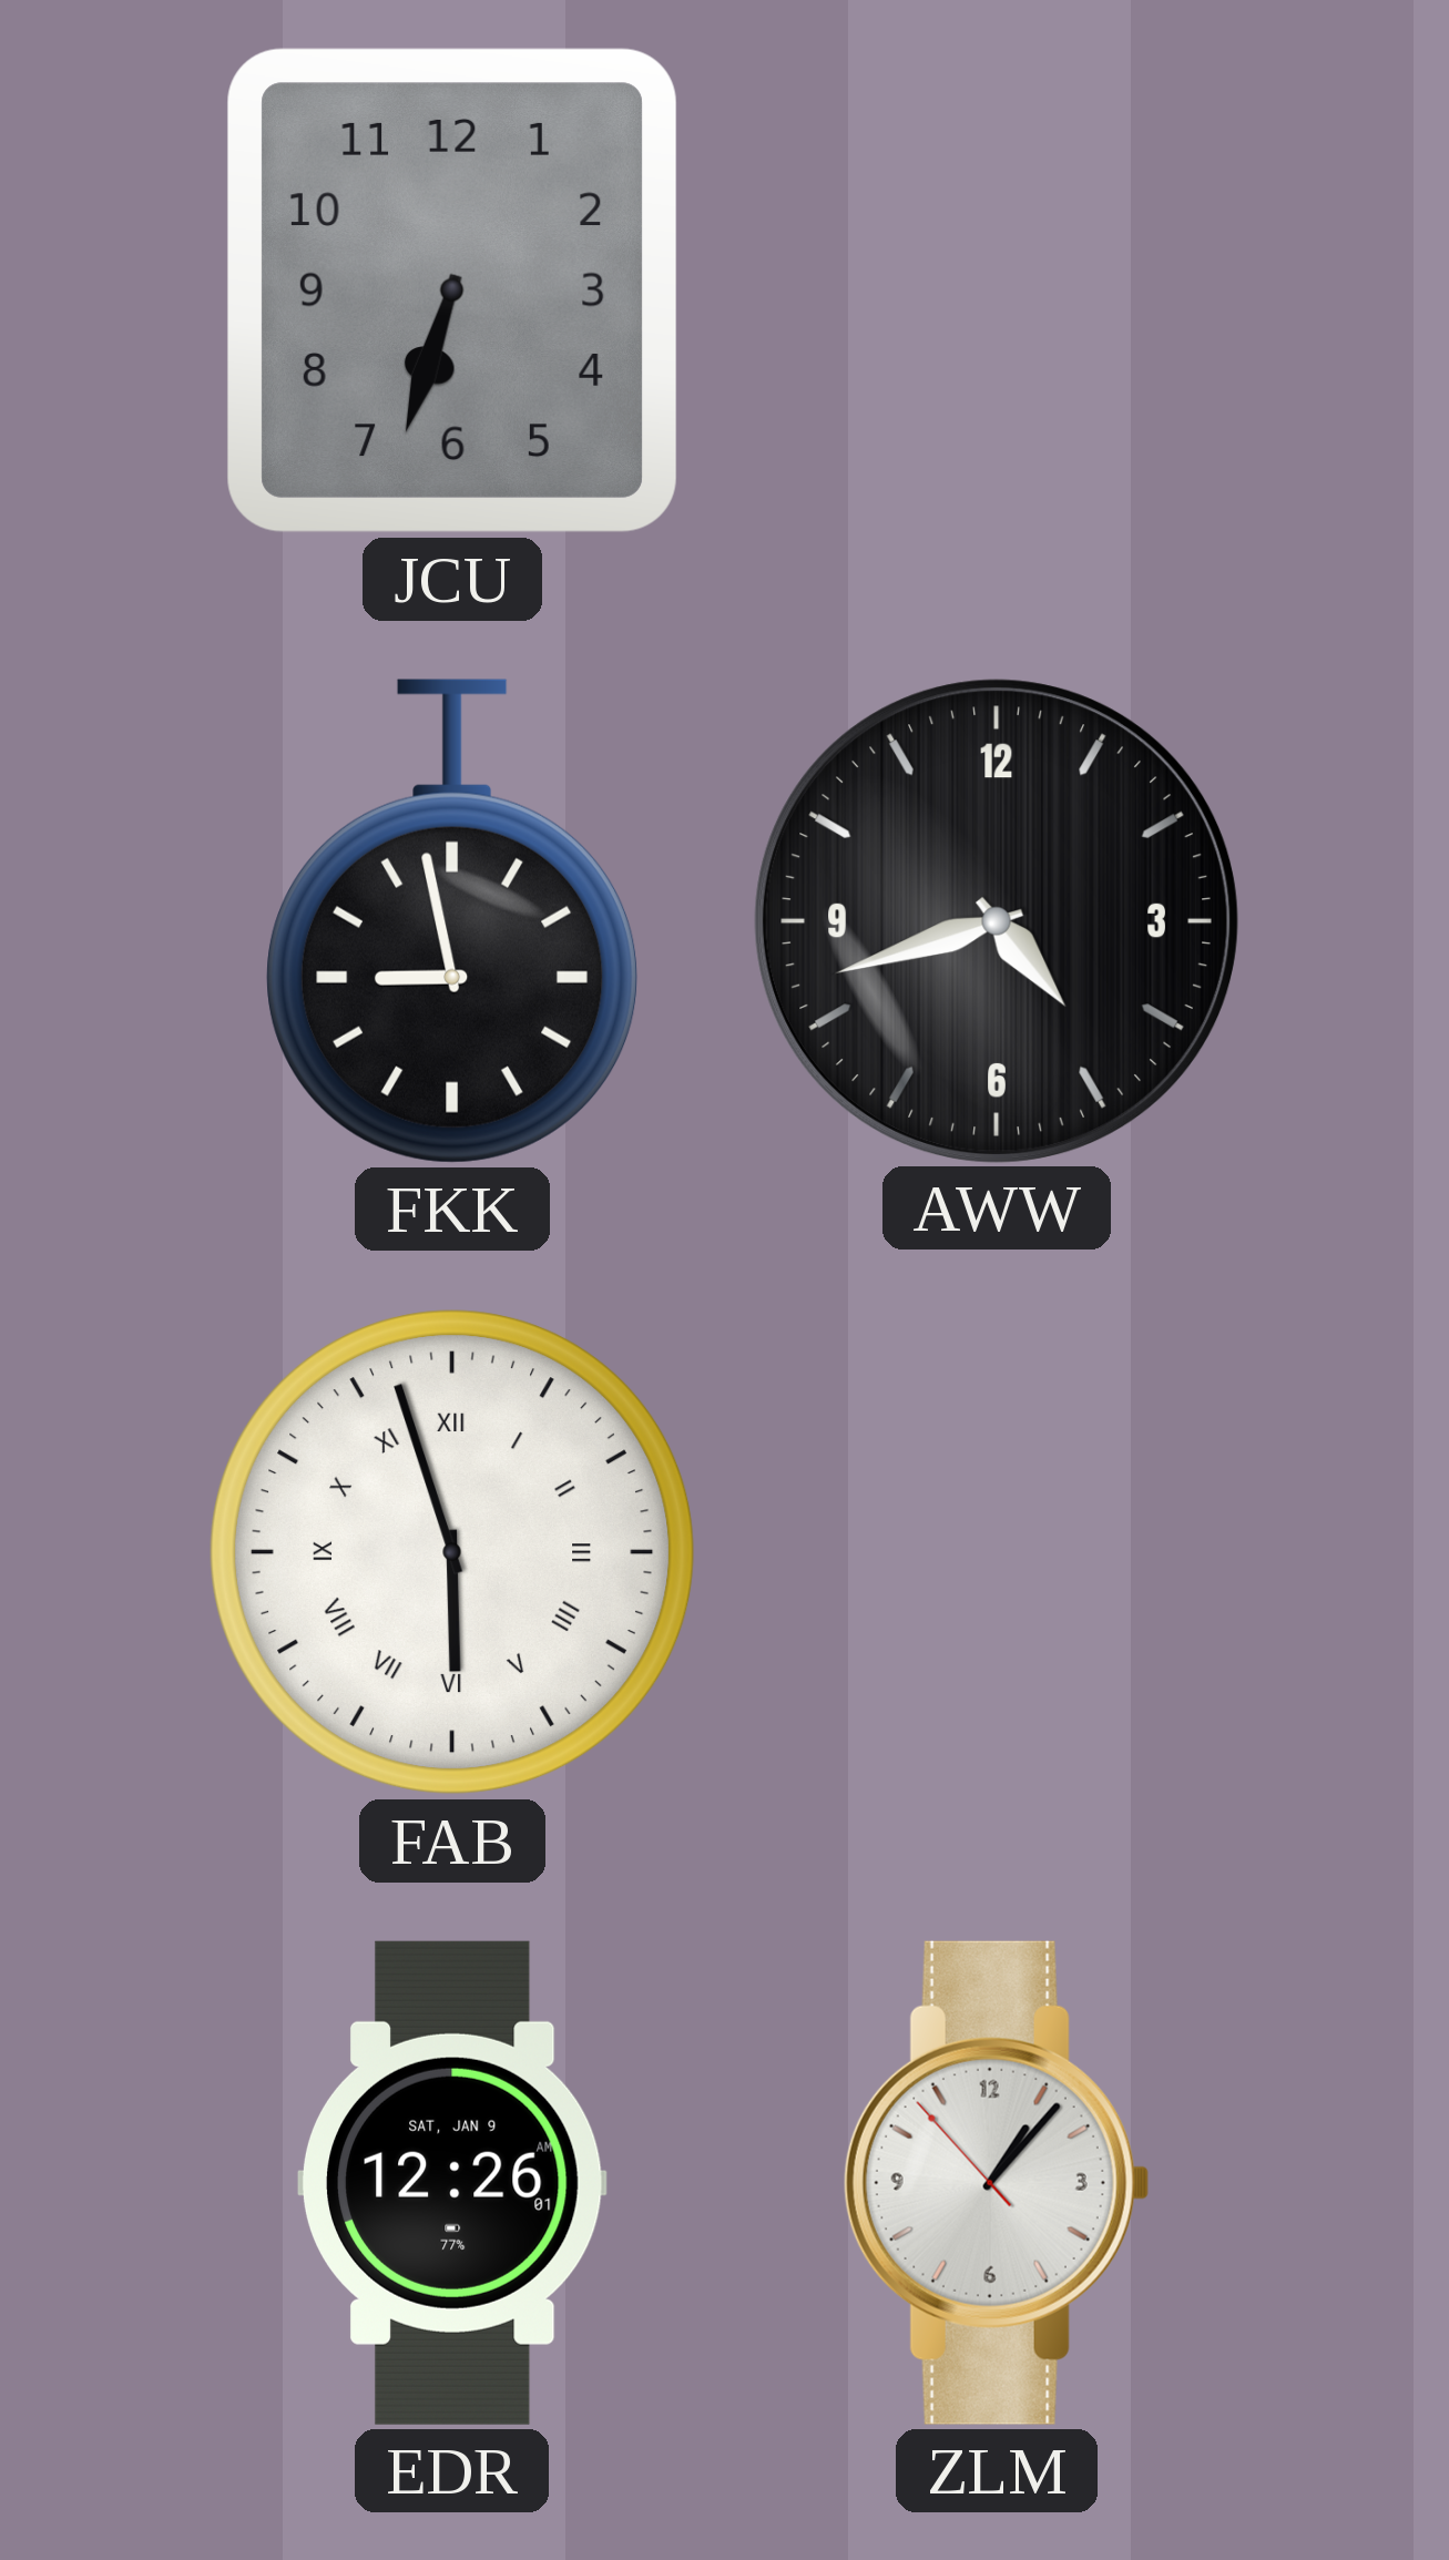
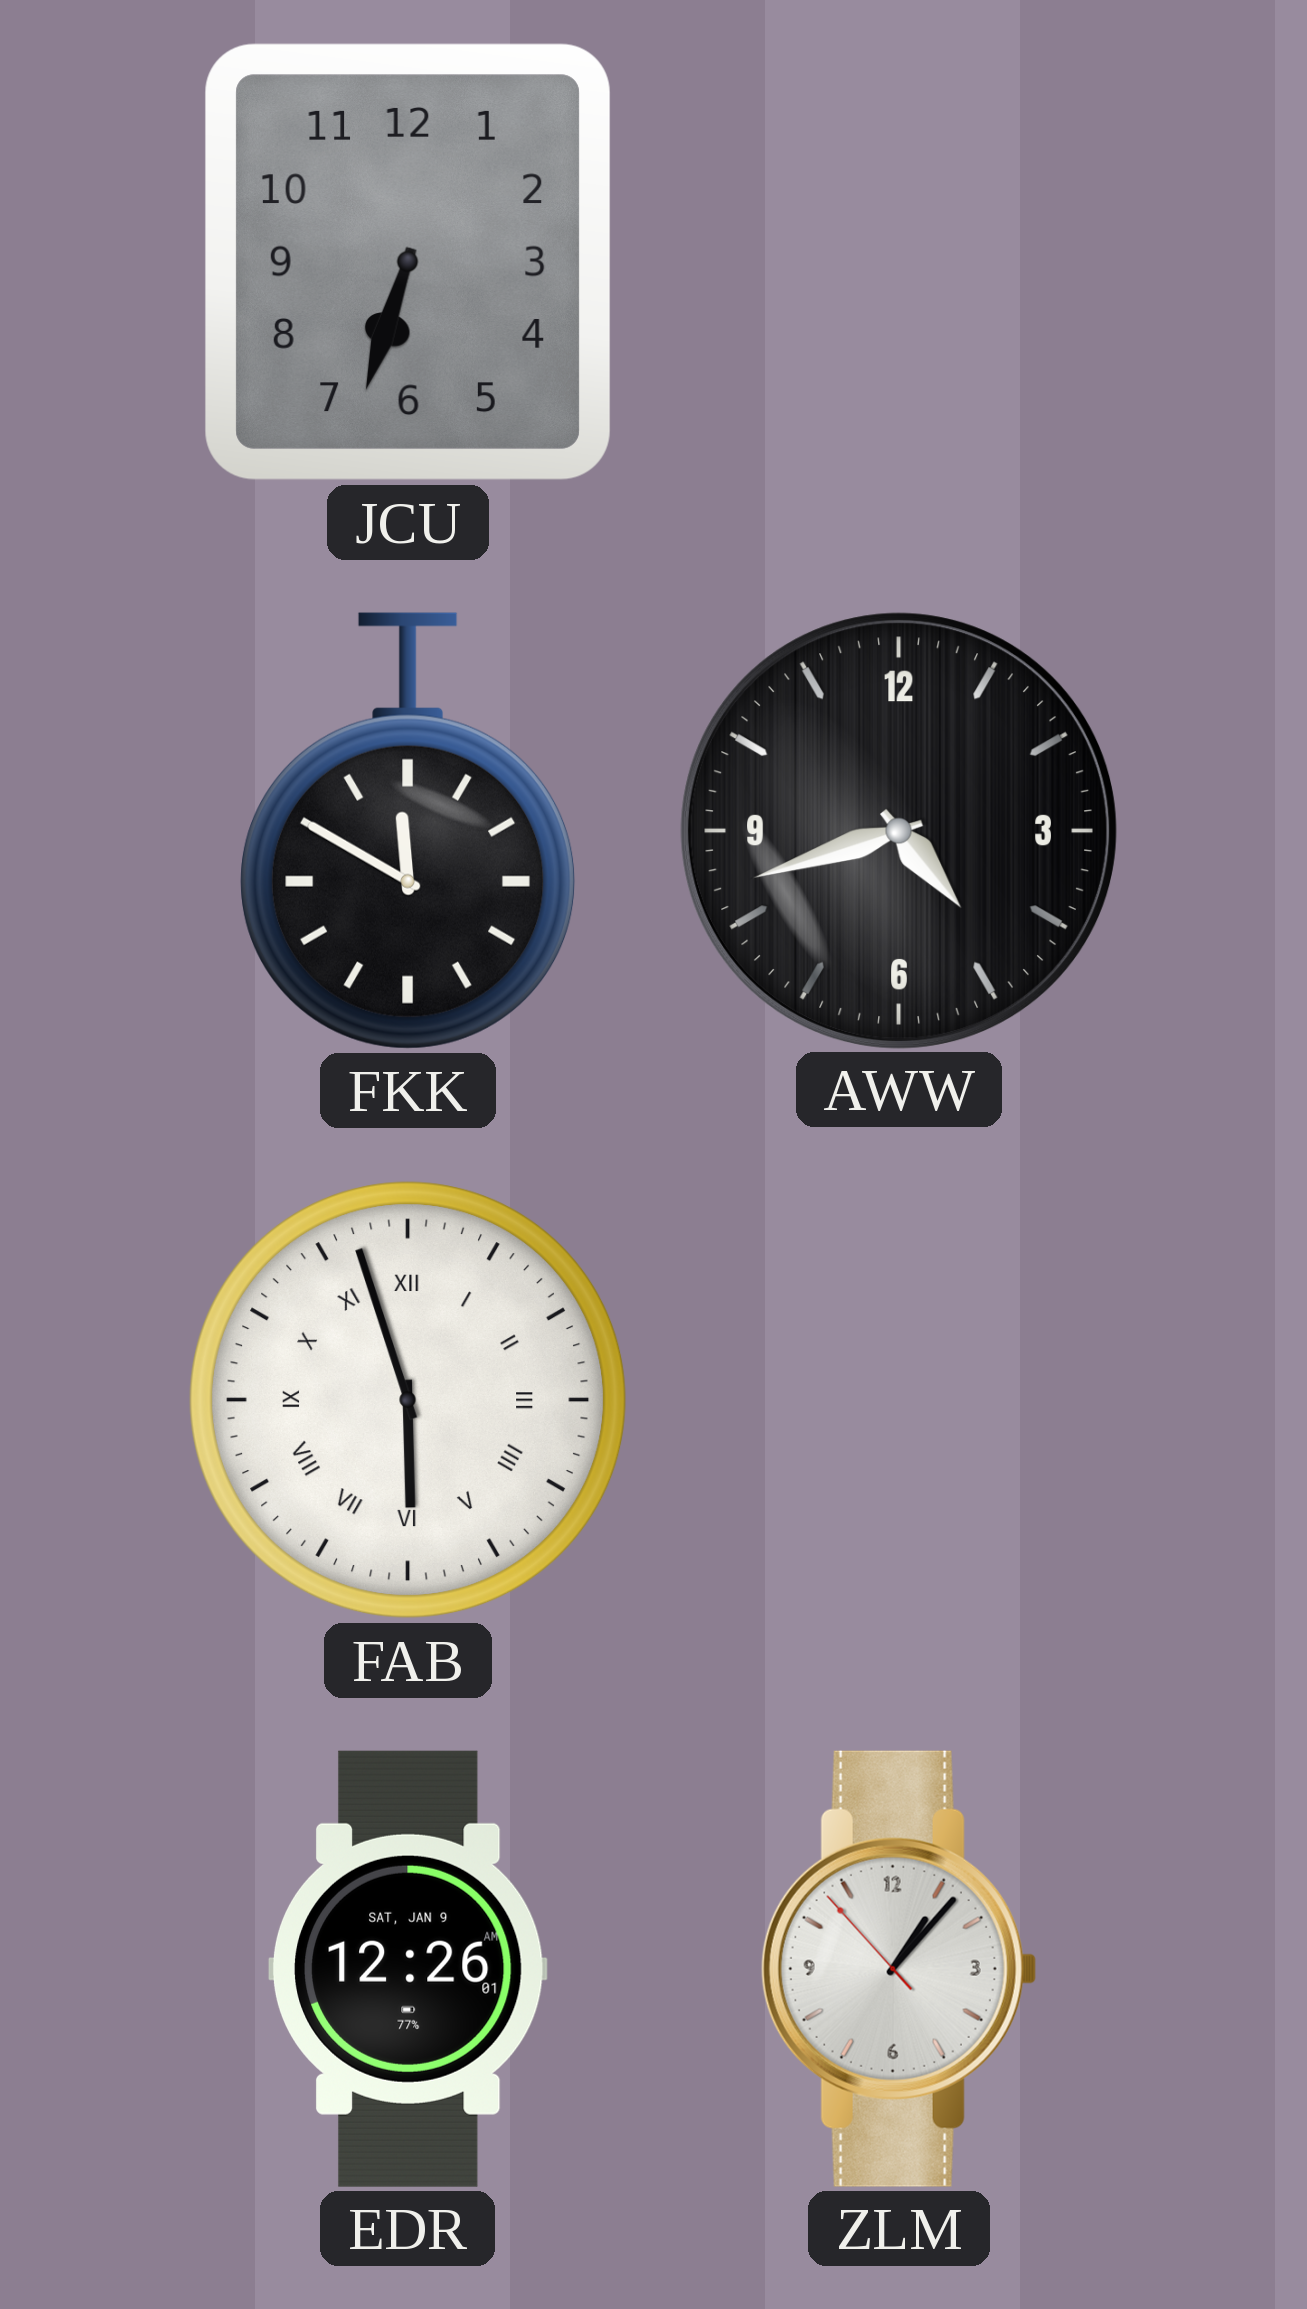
FKK: 8:58 -> 11:50 (408, 831)
